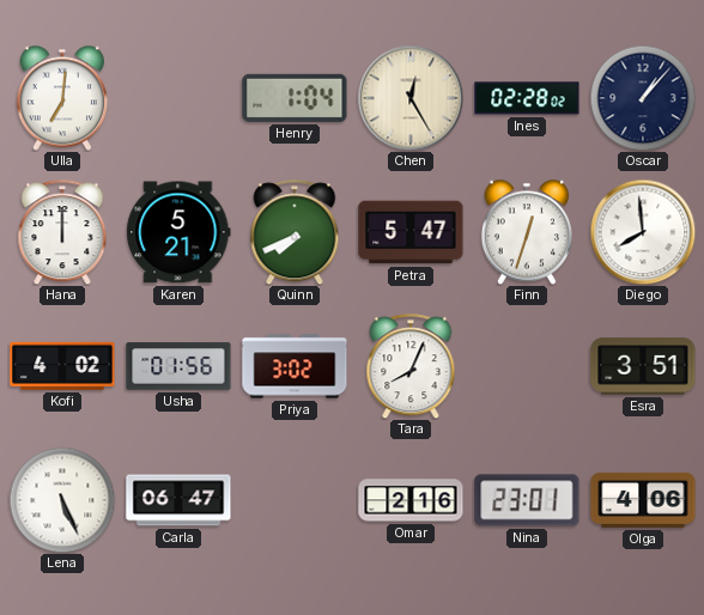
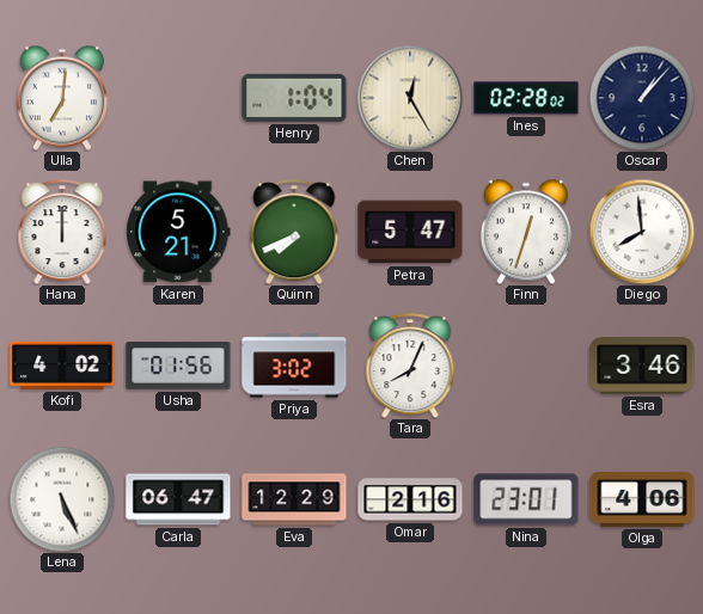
Esra: 3:51 -> 3:46 (642, 366)
Eva: none -> 12:29 (294, 499)
